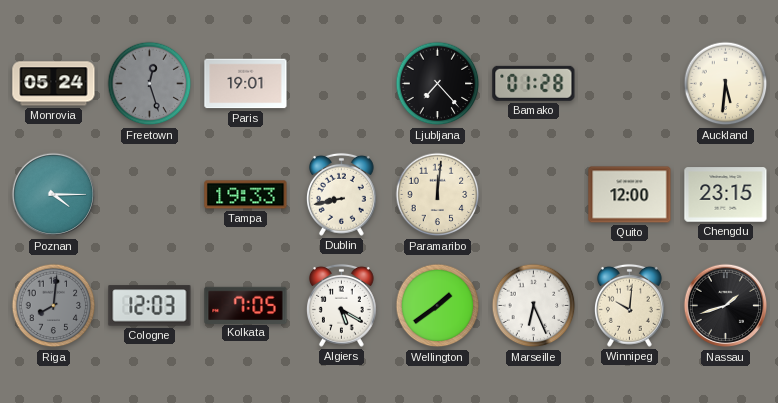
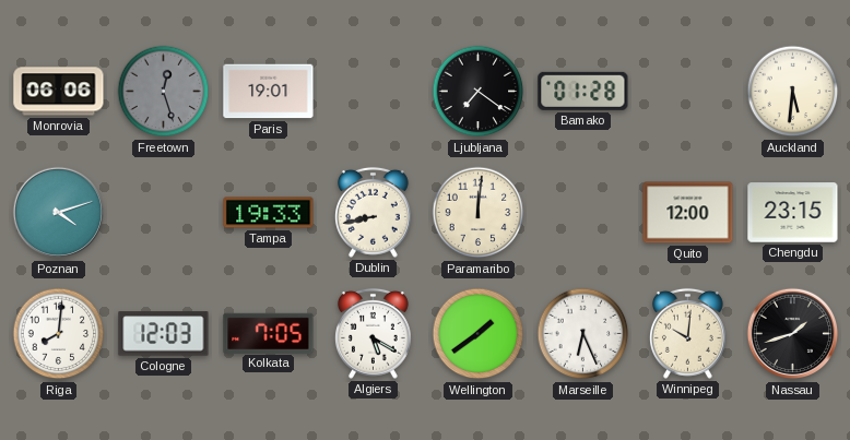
Monrovia: 05:24 -> 06:06 (59, 92)
Ljubljana: 7:23 -> 7:21 (479, 92)
Poznan: 4:15 -> 4:12 (59, 213)
Riga dial: grey -> white (59, 334)
